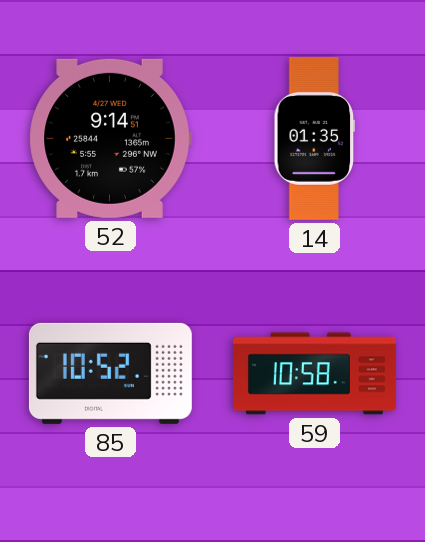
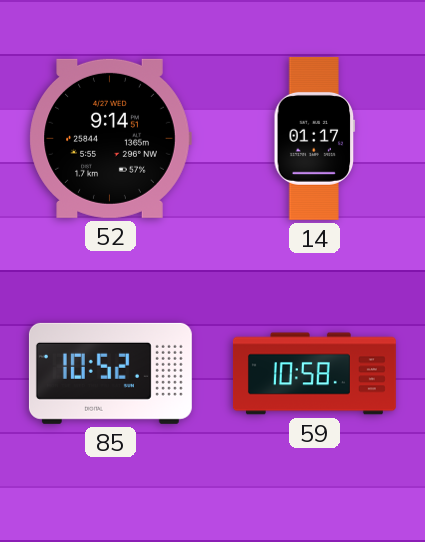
14: 01:35 -> 01:17 (315, 138)
